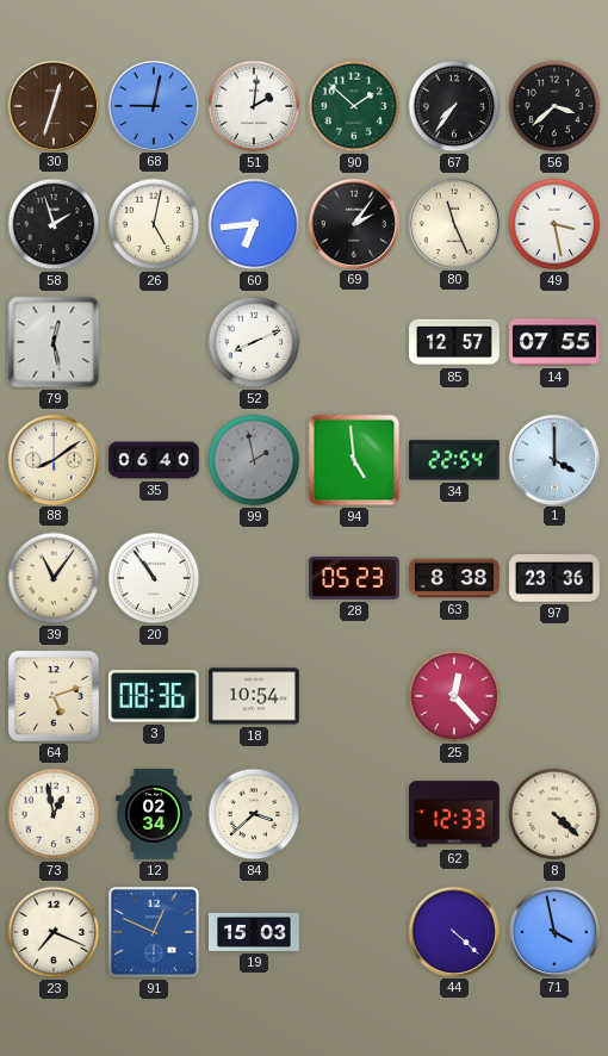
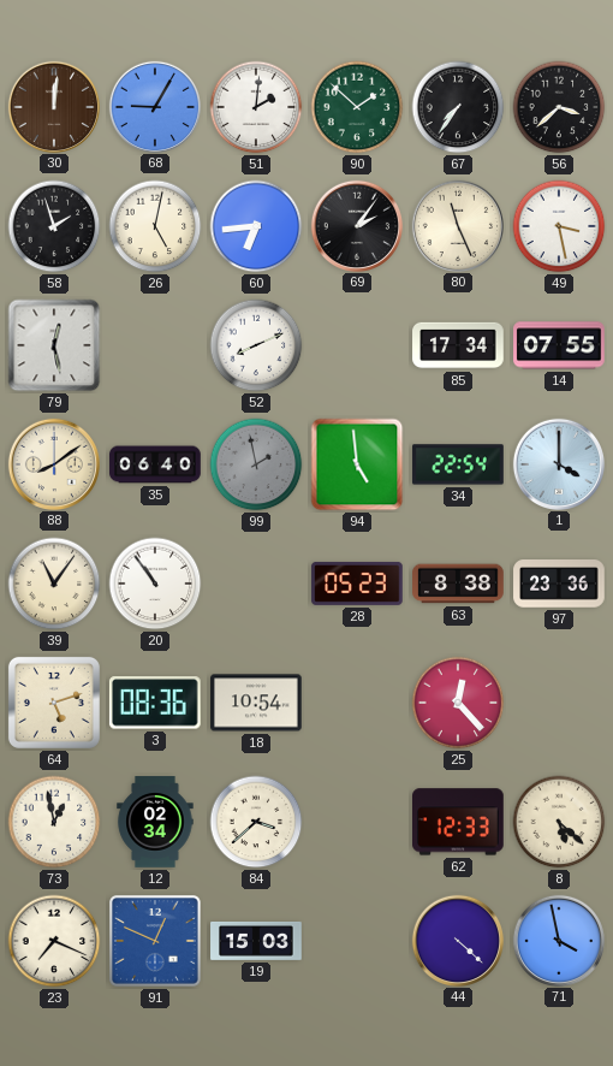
30: 12:33 -> 12:01 (53, 106)
68: 9:02 -> 9:05 (154, 106)
85: 12:57 -> 17:34 (458, 345)
8: 4:22 -> 5:22 (559, 822)
